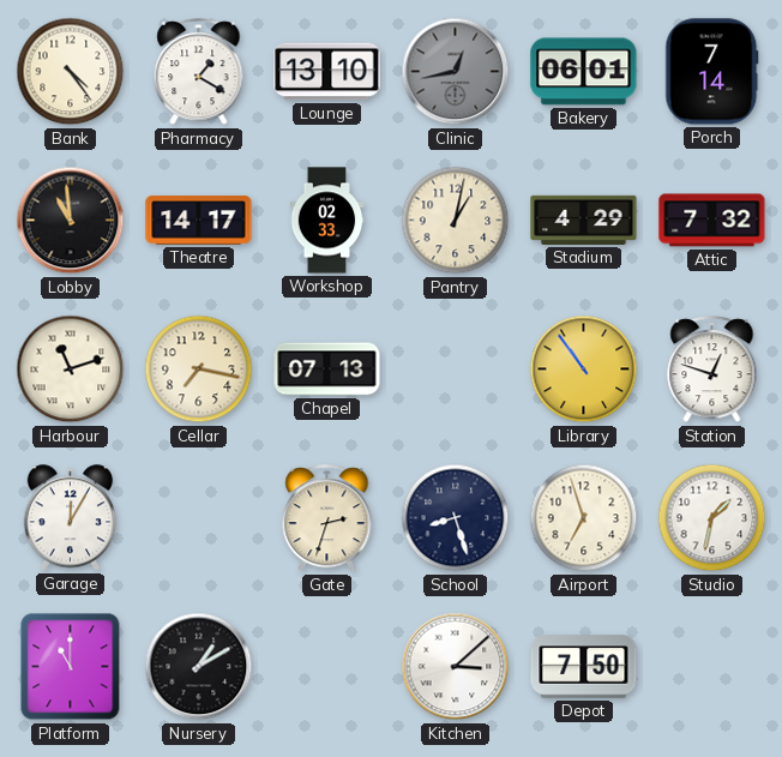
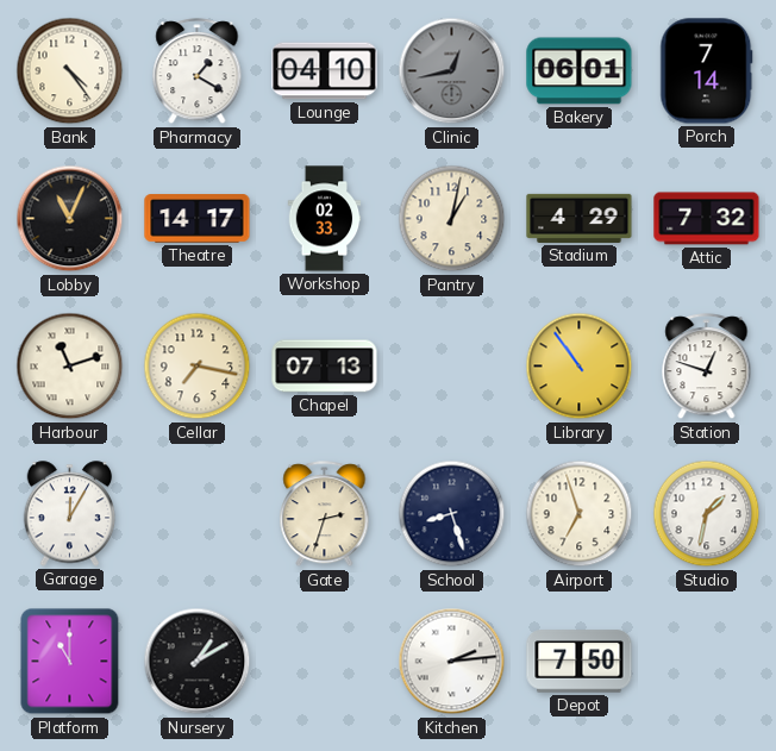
Lounge: 13:10 -> 04:10 (325, 71)
Lobby: 10:59 -> 11:04 (70, 219)
Kitchen: 3:08 -> 2:14 (452, 662)
